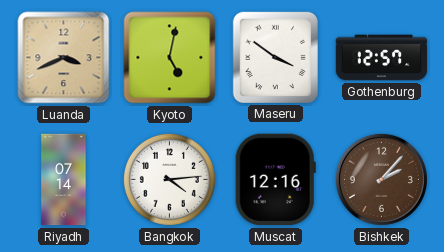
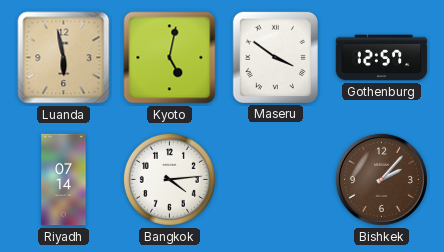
Luanda: 3:41 -> 5:58 (64, 58)
Muscat: 12:16 -> none (275, 180)
